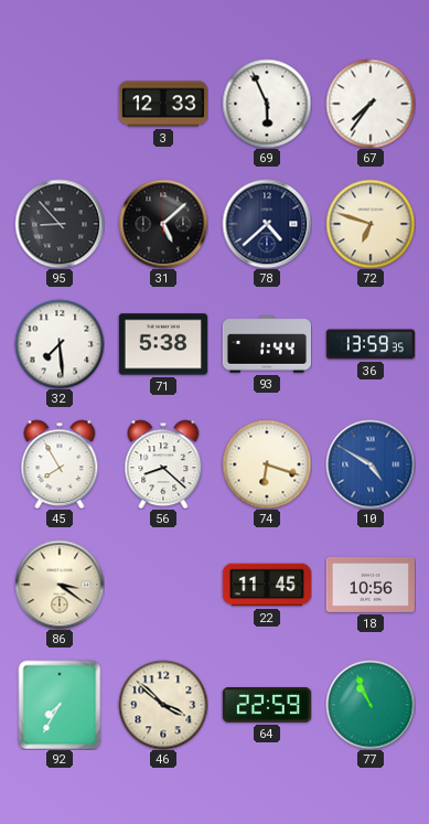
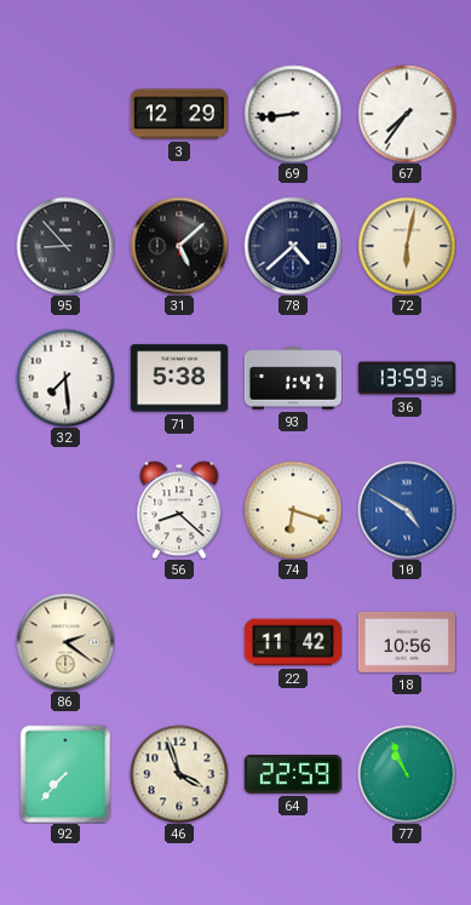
3: 12:33 -> 12:29 (179, 114)
69: 5:56 -> 8:44 (293, 114)
72: 6:48 -> 6:02 (407, 246)
93: 1:44 -> 1:47 (292, 378)
45: 7:55 -> none (60, 464)
86: 3:21 -> 2:21 (65, 642)
22: 11:45 -> 11:42 (292, 642)
92: 7:35 -> 7:37 (65, 774)
46: 3:52 -> 3:57 (179, 774)
